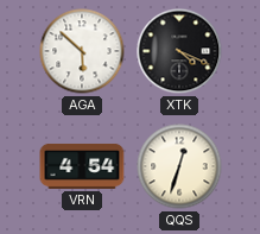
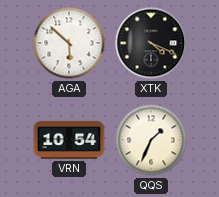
VRN: 4:54 -> 10:54 (69, 140)
QQS: 12:33 -> 1:34 (151, 140)
